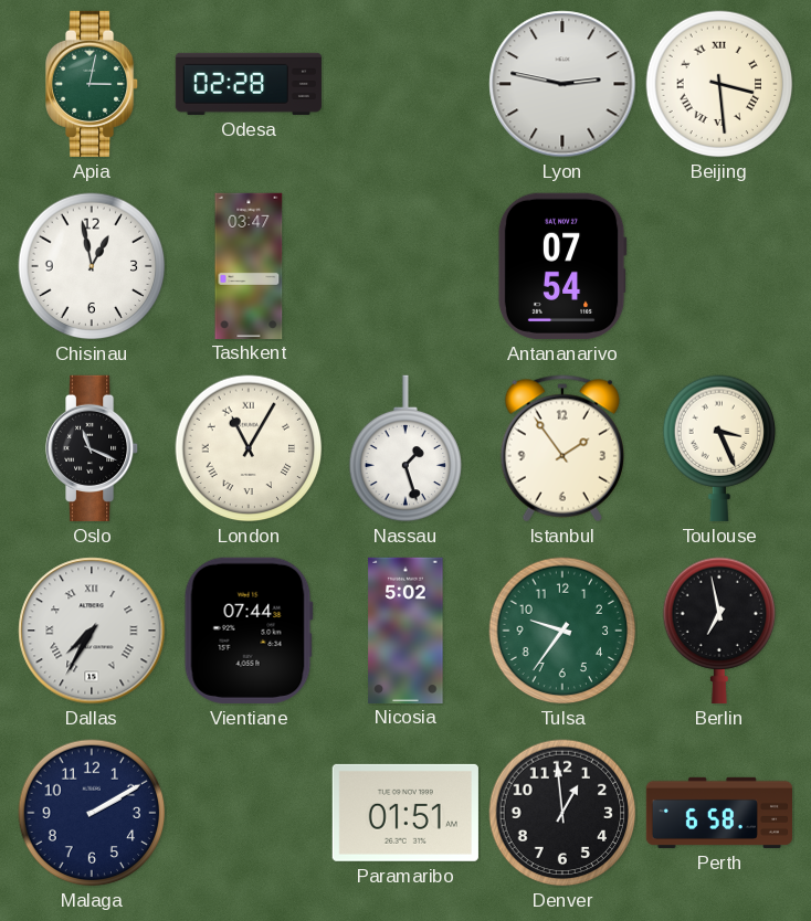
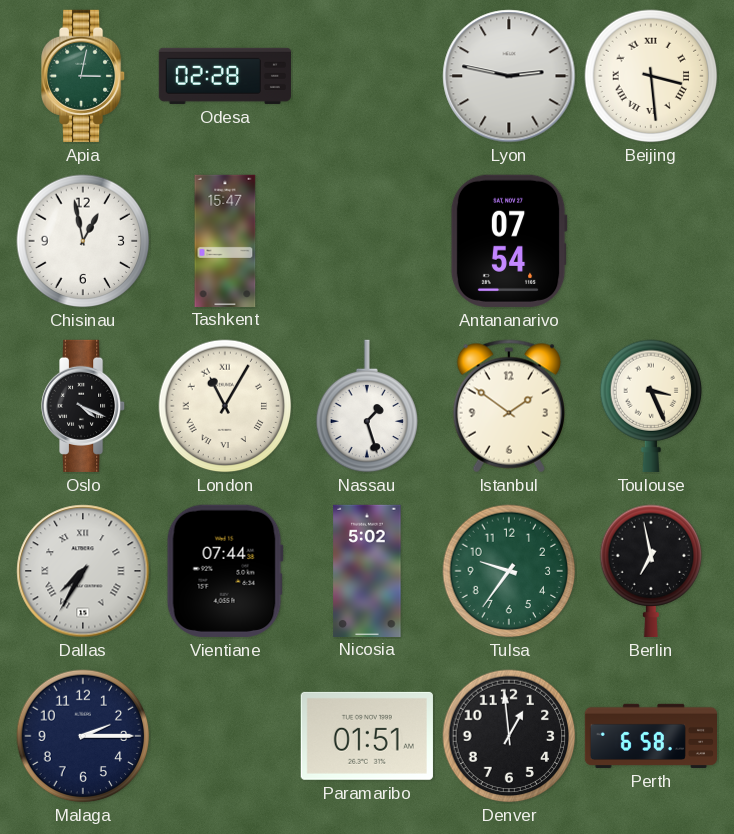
Tashkent: 03:47 -> 15:47 (225, 240)
Oslo: 11:19 -> 4:19 (84, 406)
Istanbul: 1:54 -> 1:51 (509, 406)
Malaga: 2:10 -> 2:15 (83, 736)
